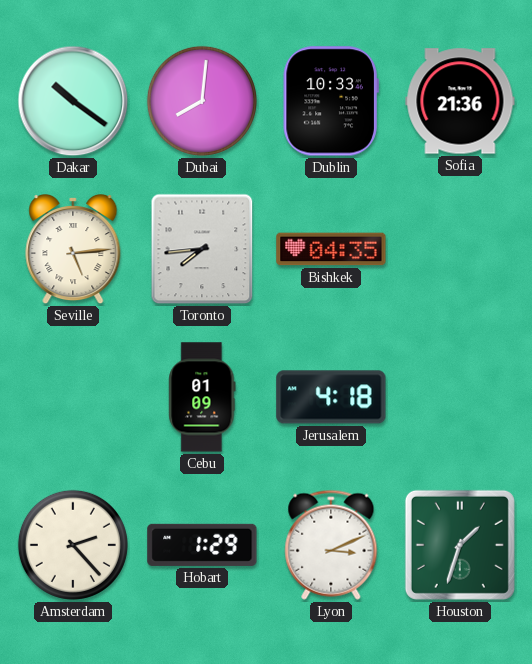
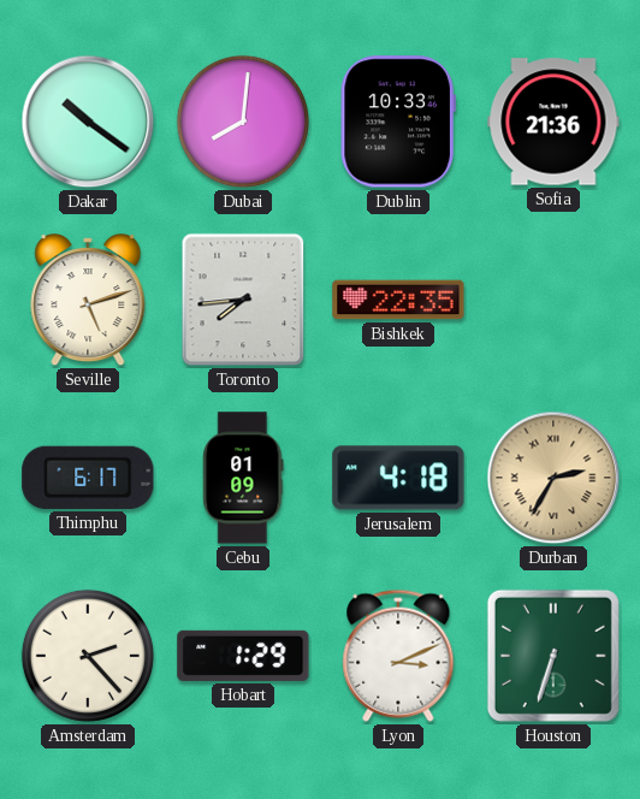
Seville: 5:14 -> 5:12 (88, 301)
Bishkek: 04:35 -> 22:35 (398, 300)
Thimphu: none -> 6:17 (88, 478)
Durban: none -> 2:35 (553, 478)
Houston: 1:33 -> 6:33 (553, 656)
